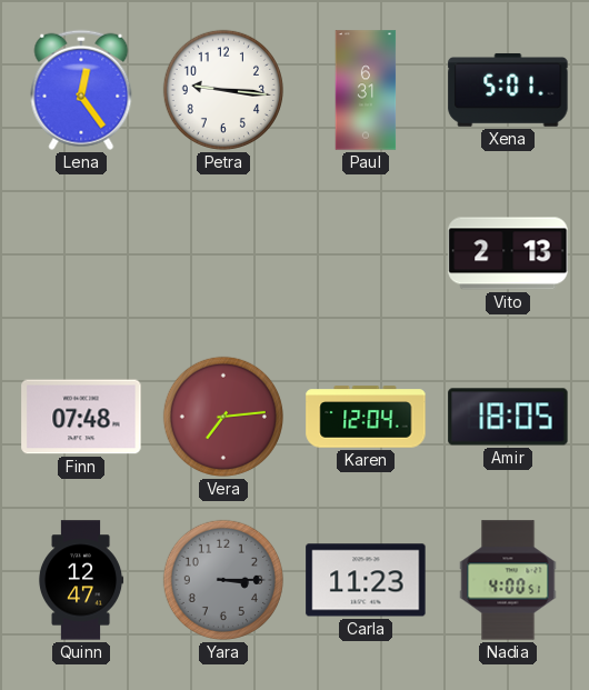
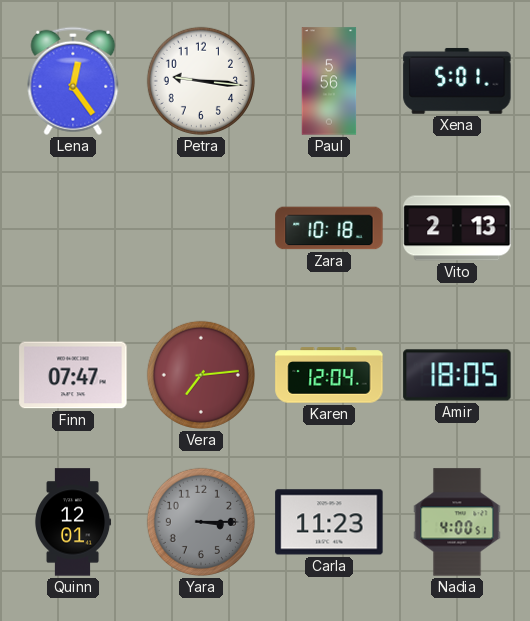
Paul: 6:31 -> 5:56 (329, 81)
Zara: none -> 10:18 (329, 228)
Finn: 07:48 -> 07:47 (73, 375)
Quinn: 12:47 -> 12:01 (73, 522)
